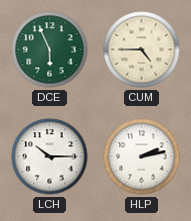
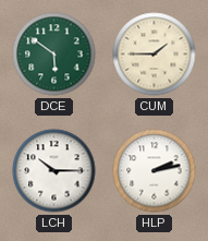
DCE: 5:56 -> 5:51 (54, 55)
CUM: 4:45 -> 1:45 (155, 55)
